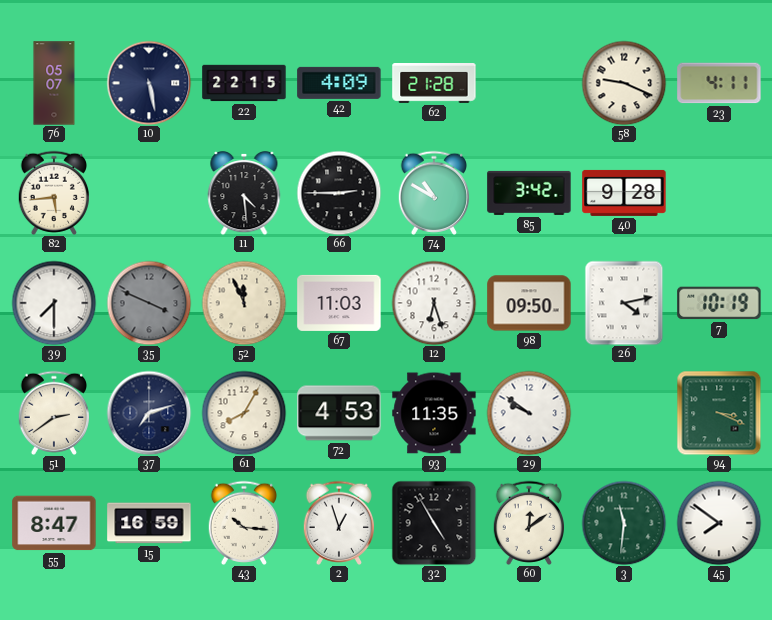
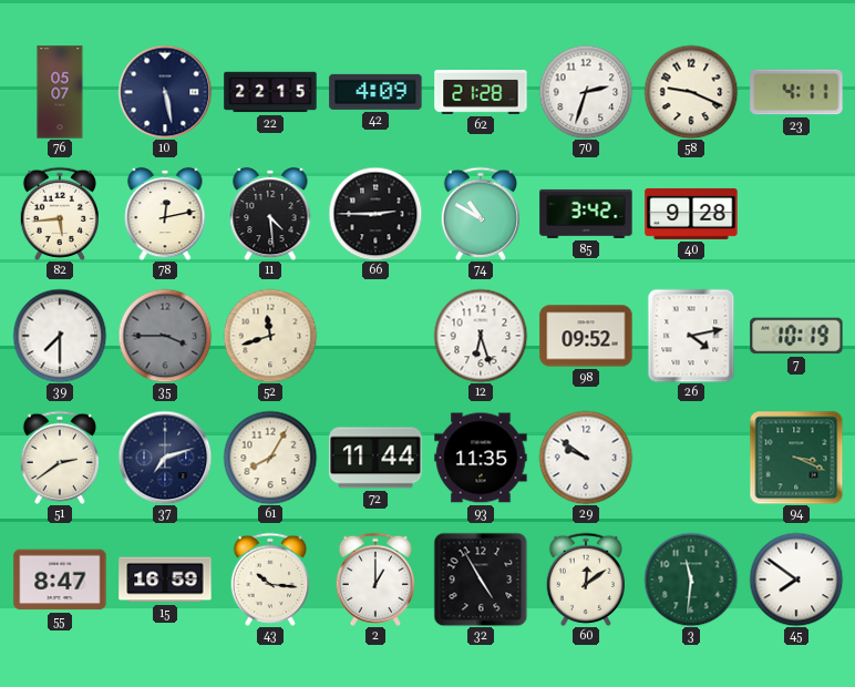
70: none -> 2:33 (586, 92)
78: none -> 12:13 (165, 214)
35: 3:49 -> 3:45 (165, 336)
52: 11:56 -> 11:42 (270, 336)
67: 11:03 -> none (339, 303)
98: 09:50 -> 09:52 (586, 336)
72: 4:53 -> 11:44 (375, 458)
2: 12:57 -> 1:00 (374, 580)
